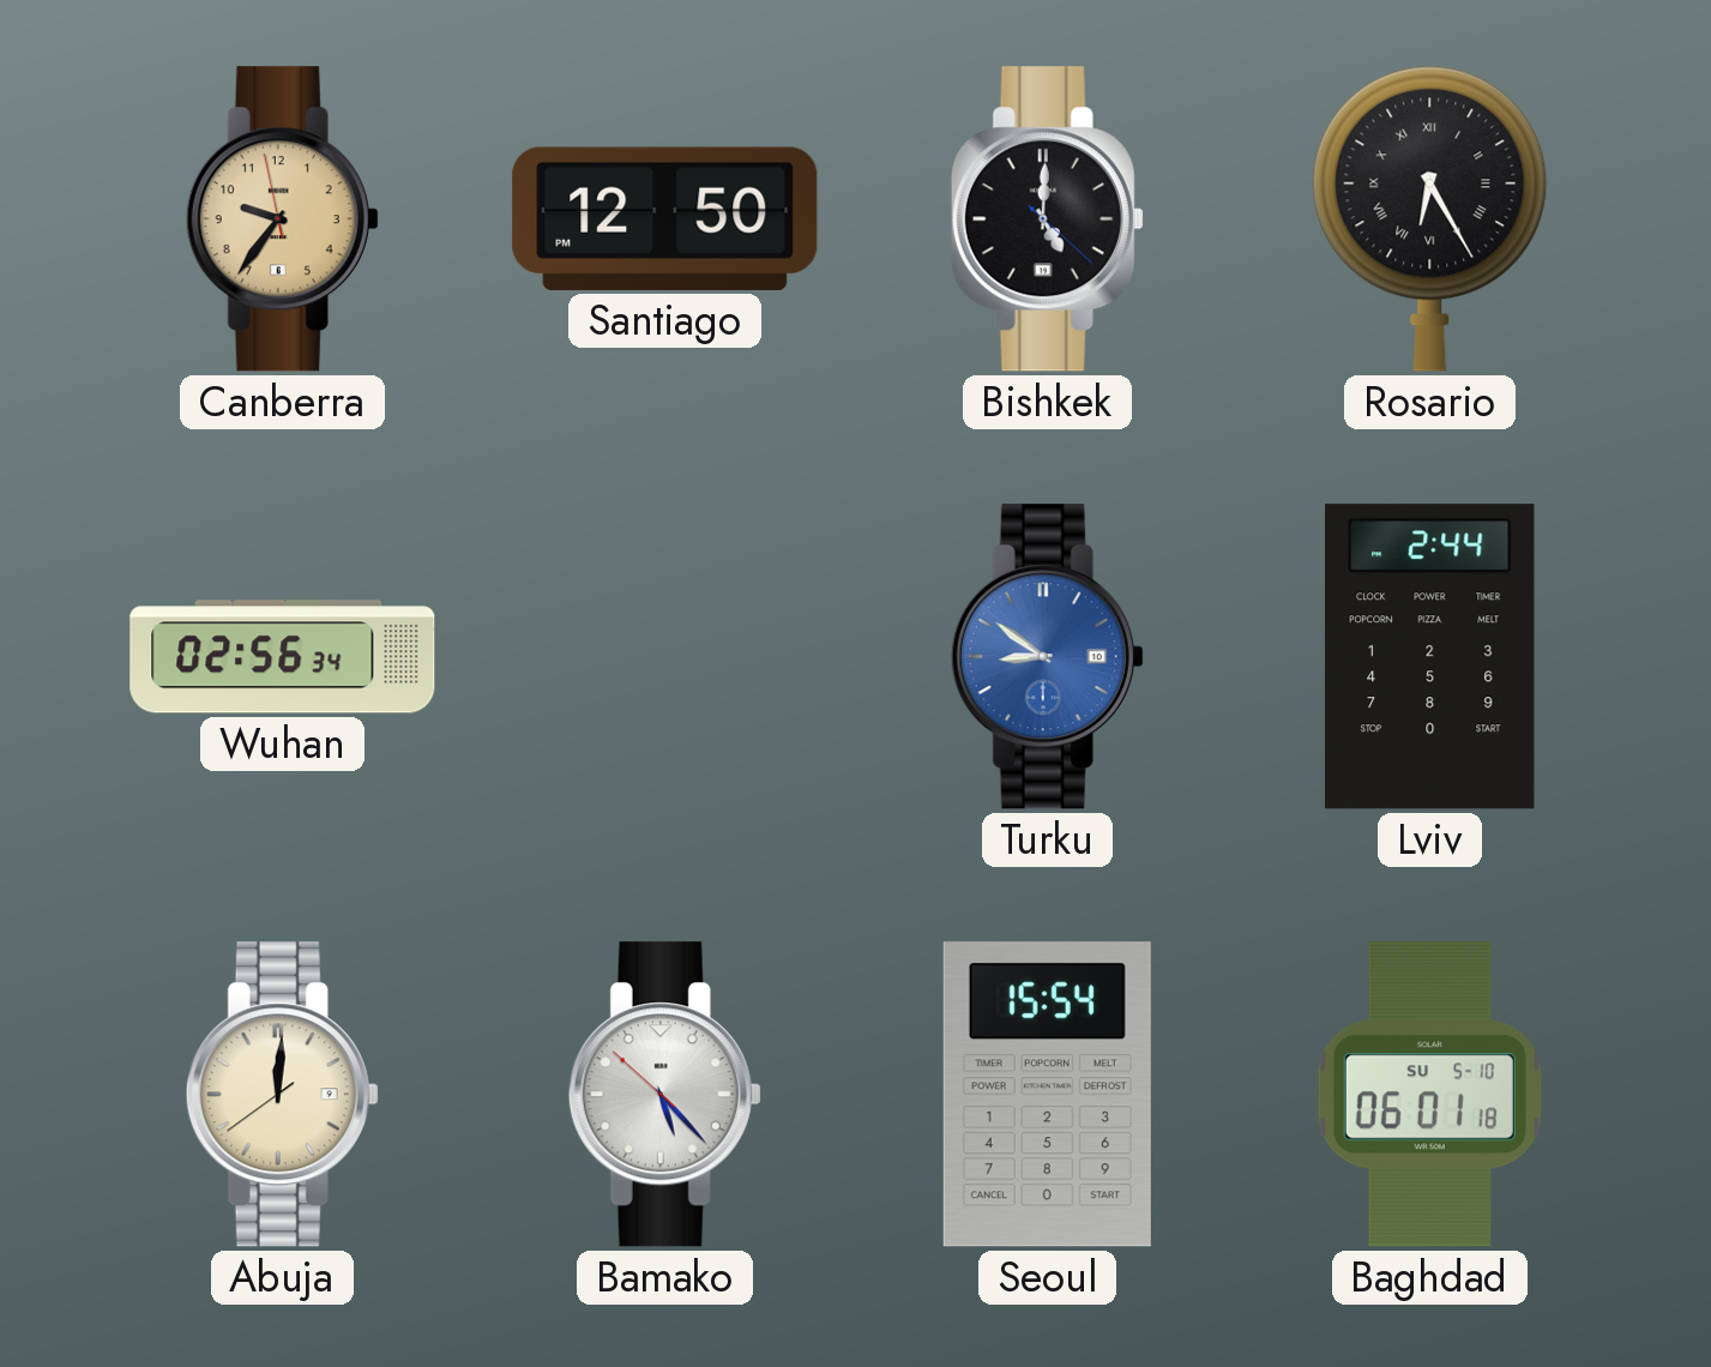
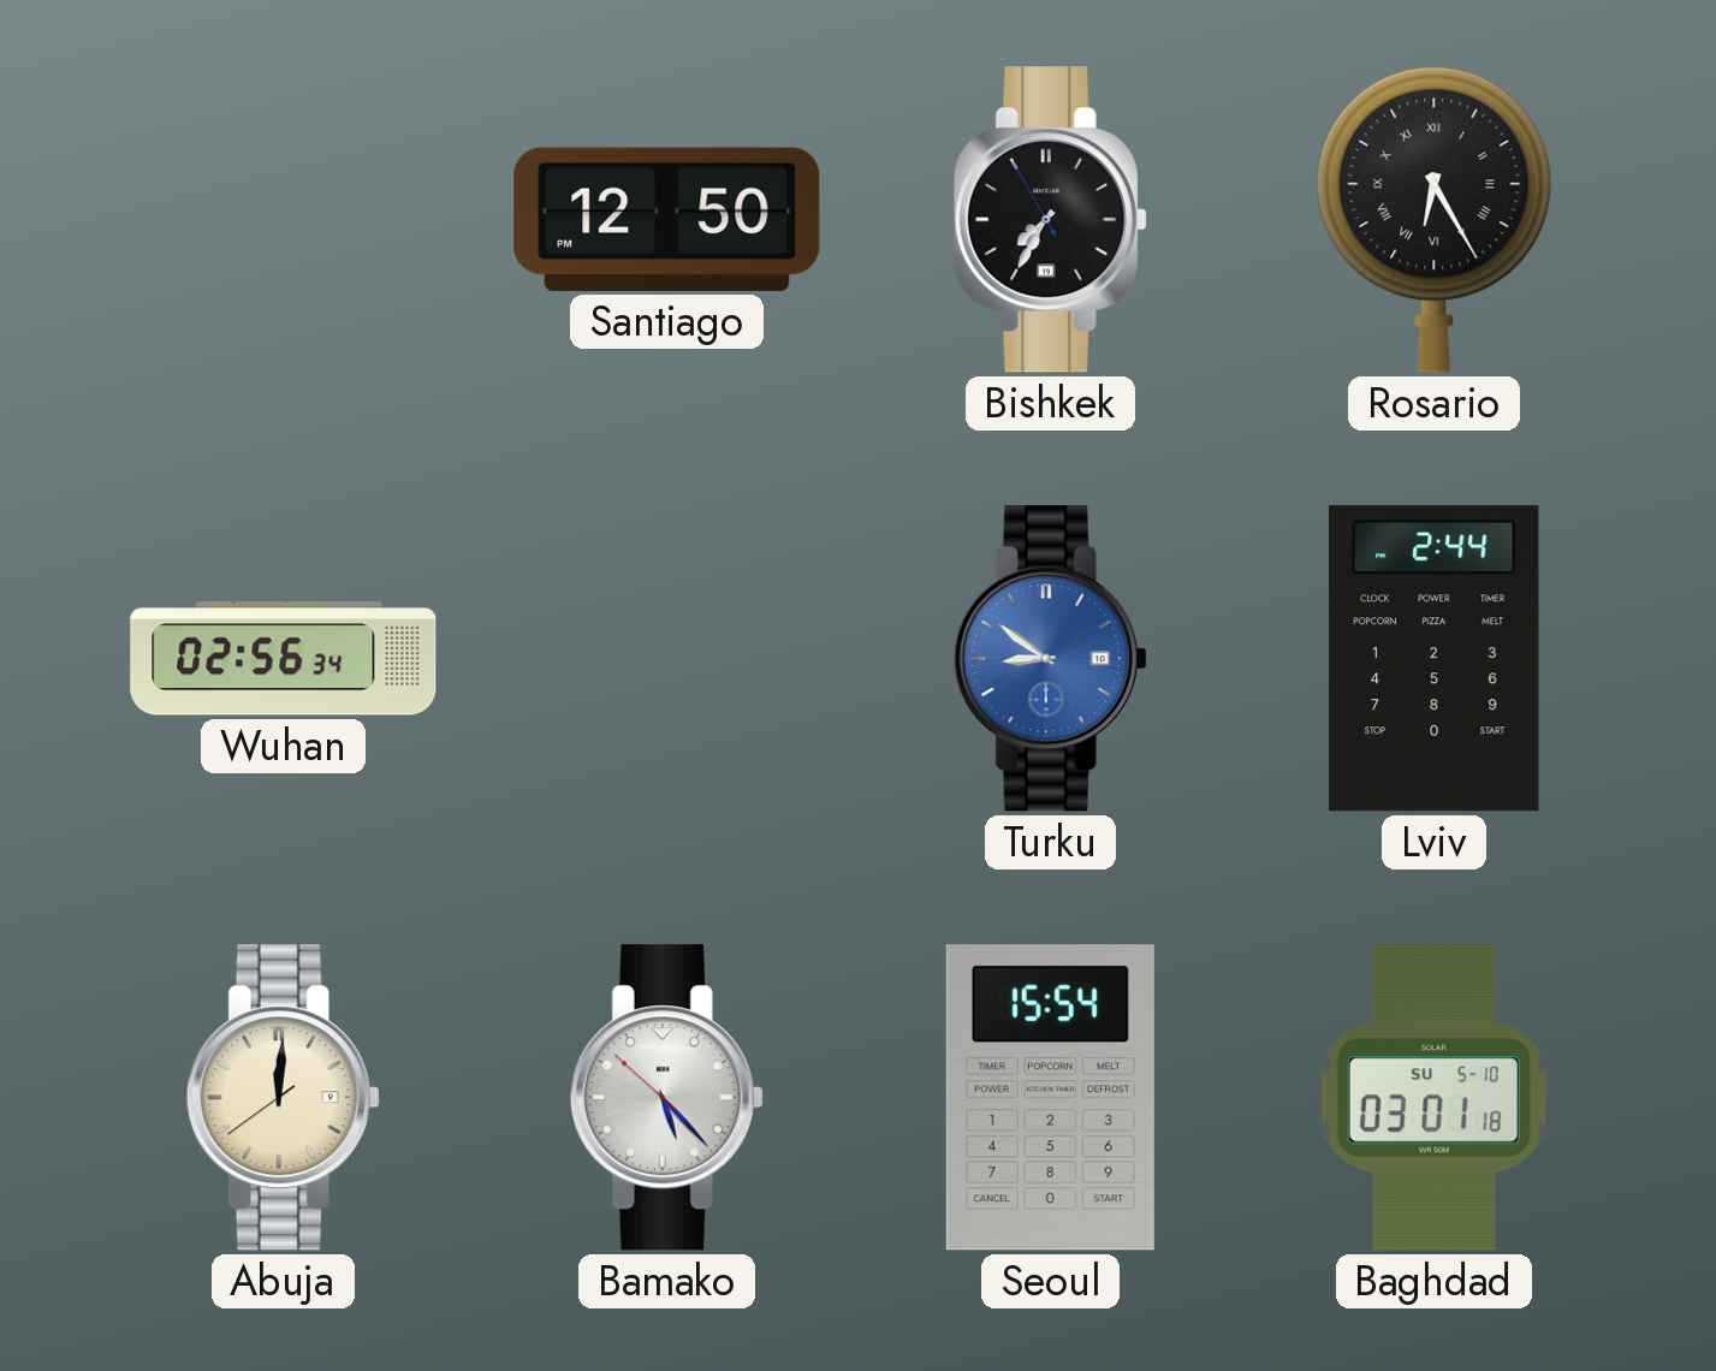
Canberra: 9:35 -> none (282, 219)
Bishkek: 5:00 -> 7:34 (1050, 220)
Baghdad: 06:01 -> 03:01 (1433, 1098)
